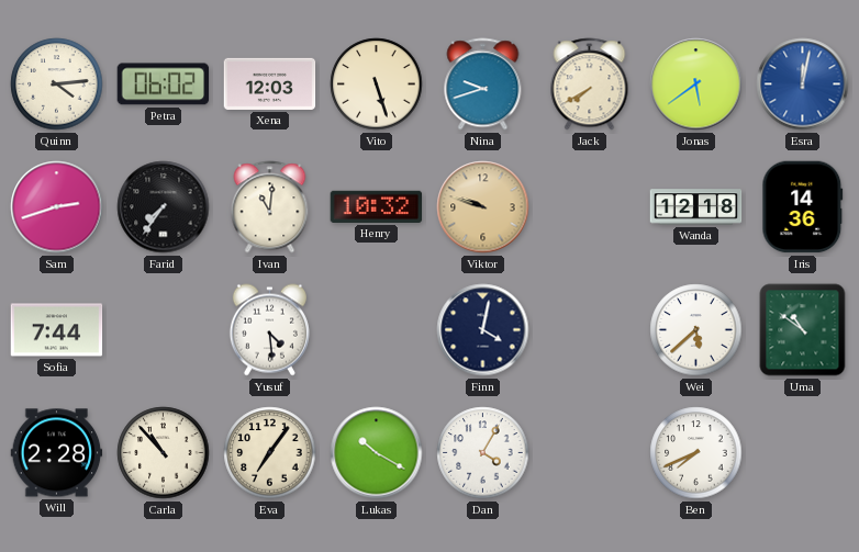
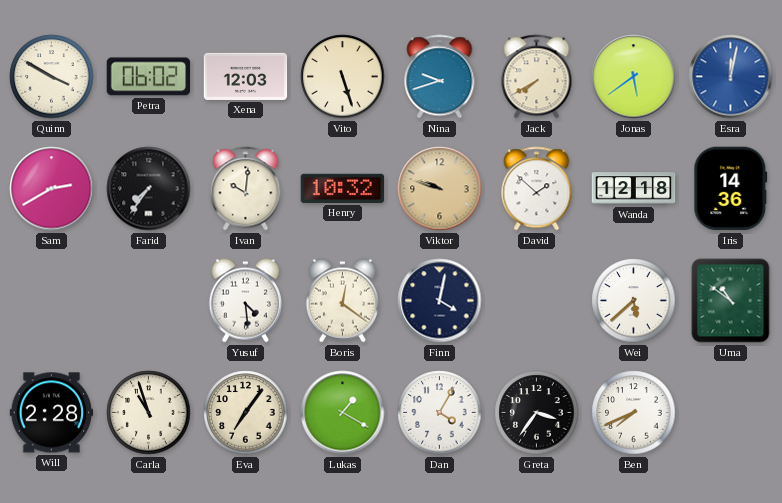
Quinn: 4:14 -> 3:50 (52, 77)
Sam: 2:42 -> 2:40 (52, 189)
Ivan: 11:01 -> 10:01 (246, 189)
David: none -> 1:52 (537, 189)
Sofia: 7:44 -> none (57, 330)
Boris: none -> 12:21 (342, 301)
Carla: 10:53 -> 10:57 (149, 413)
Lukas: 10:20 -> 1:20 (343, 413)
Greta: none -> 3:36 (537, 413)
